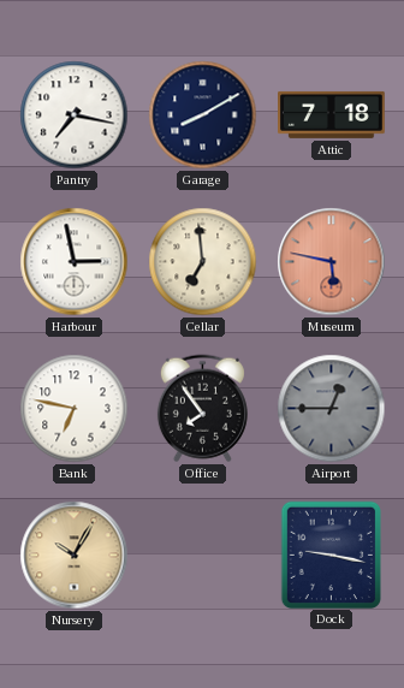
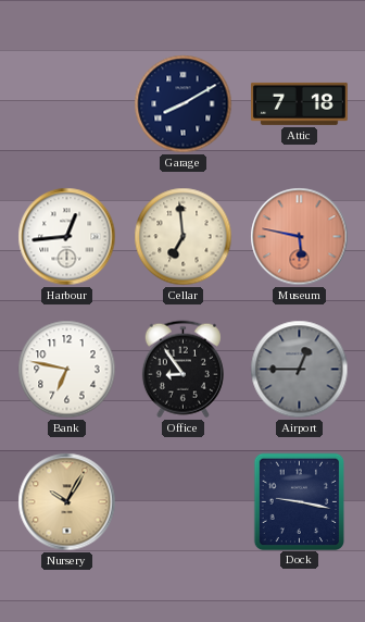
Pantry: 7:17 -> none (75, 115)
Harbour: 2:58 -> 12:44 (67, 237)
Office: 7:54 -> 8:54 (182, 370)
